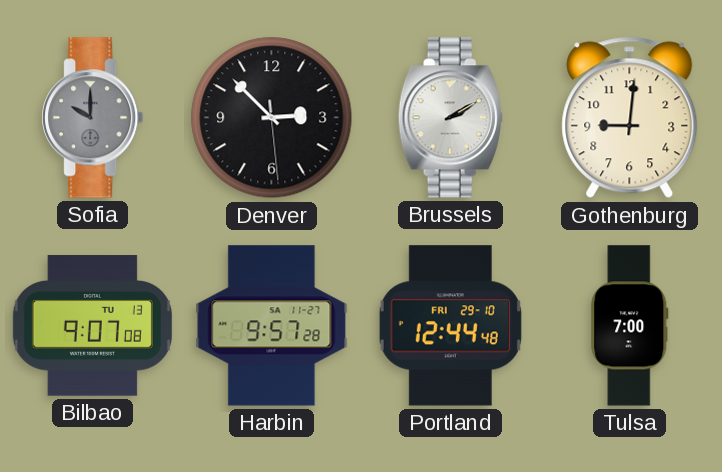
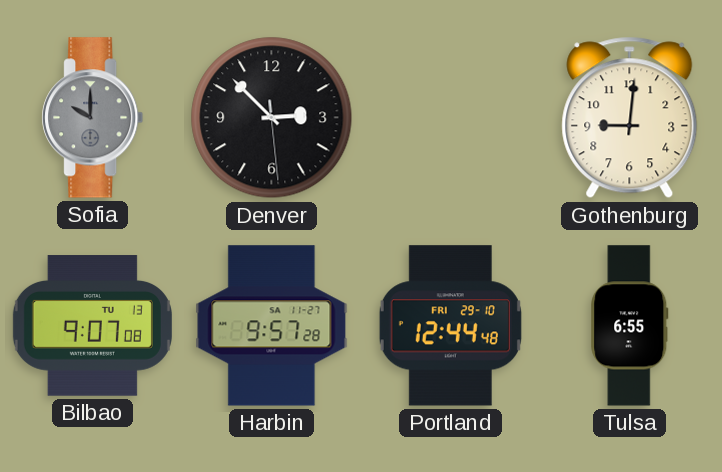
Brussels: 2:10 -> none (450, 118)
Tulsa: 7:00 -> 6:55 (630, 326)
